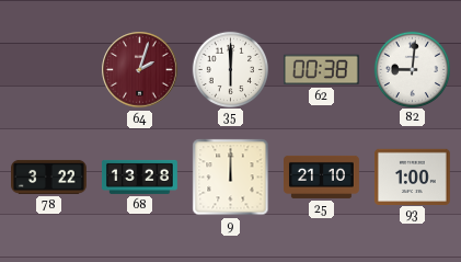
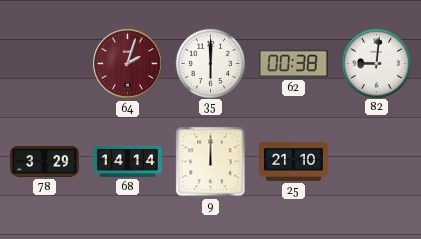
78: 3:22 -> 3:29 (45, 161)
68: 13:28 -> 14:14 (128, 161)
93: 1:00 -> none (412, 176)
